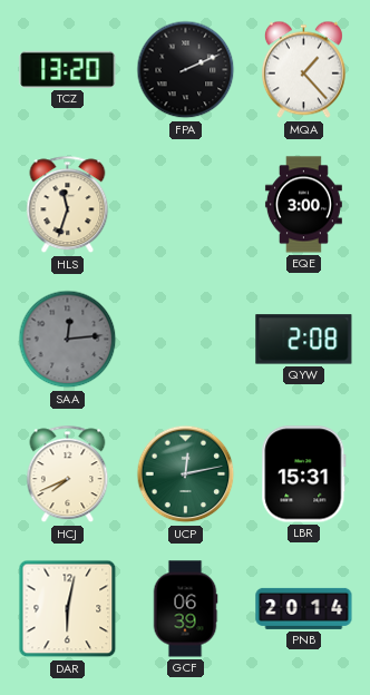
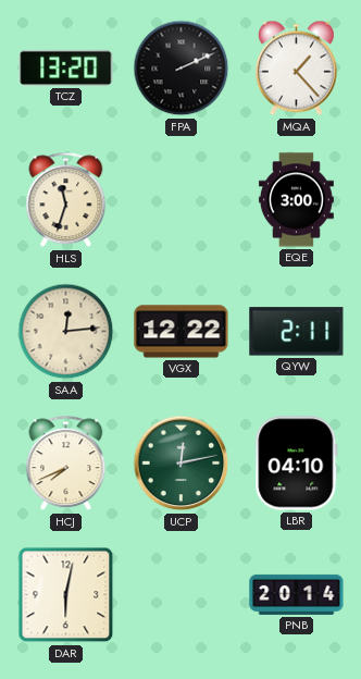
SAA dial: grey -> cream (66, 332)
VGX: none -> 12:22 (182, 332)
QYW: 2:08 -> 2:11 (297, 332)
LBR: 15:31 -> 04:10 (297, 464)
GCF: 06:39 -> none (185, 609)
